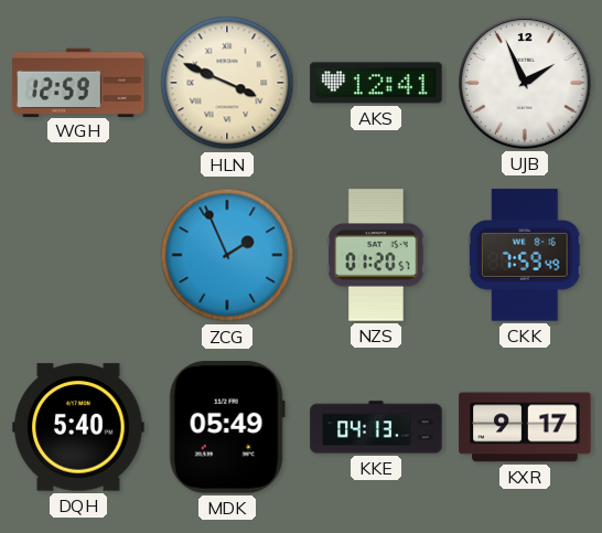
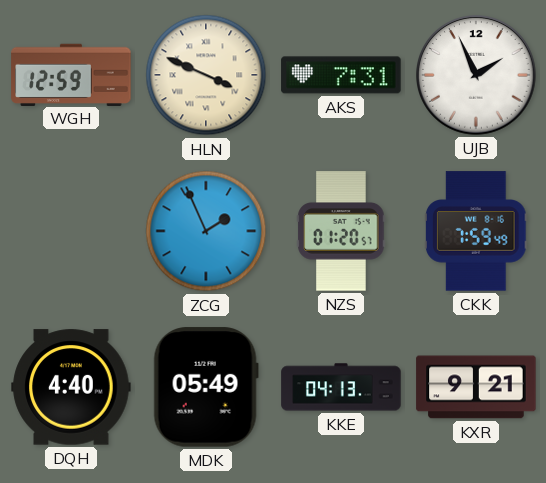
AKS: 12:41 -> 7:31 (341, 75)
DQH: 5:40 -> 4:40 (71, 387)
KXR: 9:17 -> 9:21 (476, 387)
